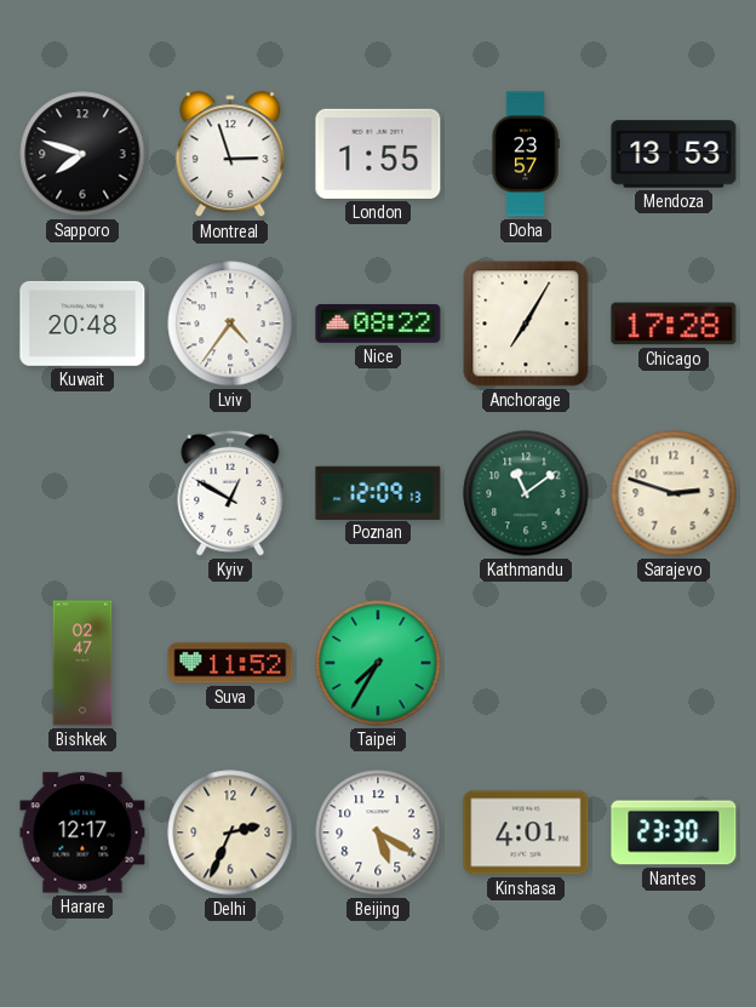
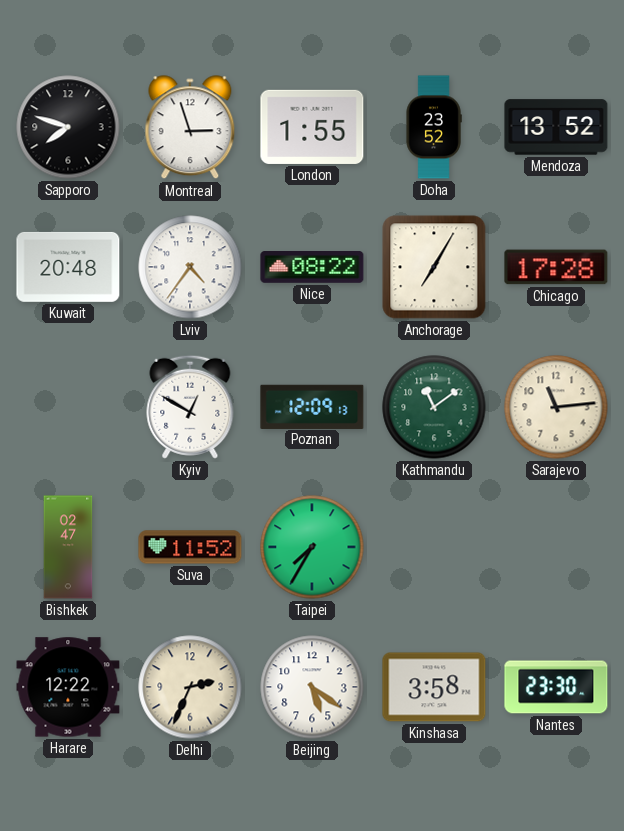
Doha: 23:57 -> 23:52 (434, 127)
Mendoza: 13:53 -> 13:52 (556, 127)
Sarajevo: 2:48 -> 11:14 (556, 407)
Harare: 12:17 -> 12:22 (68, 687)
Beijing: 5:20 -> 5:21 (312, 687)
Kinshasa: 4:01 -> 3:58 (434, 687)
